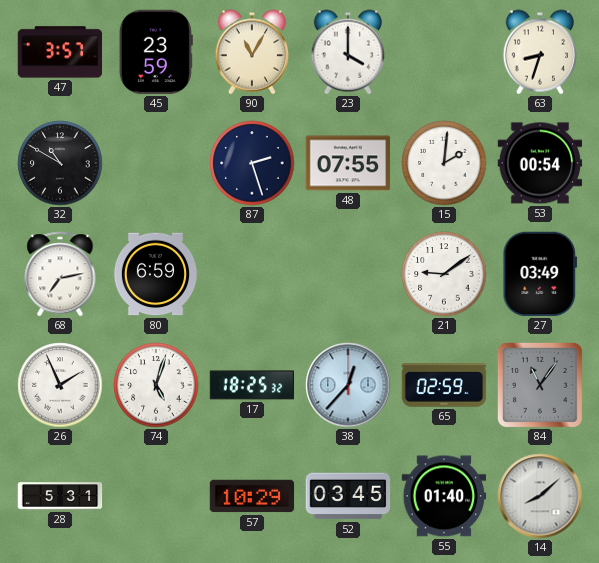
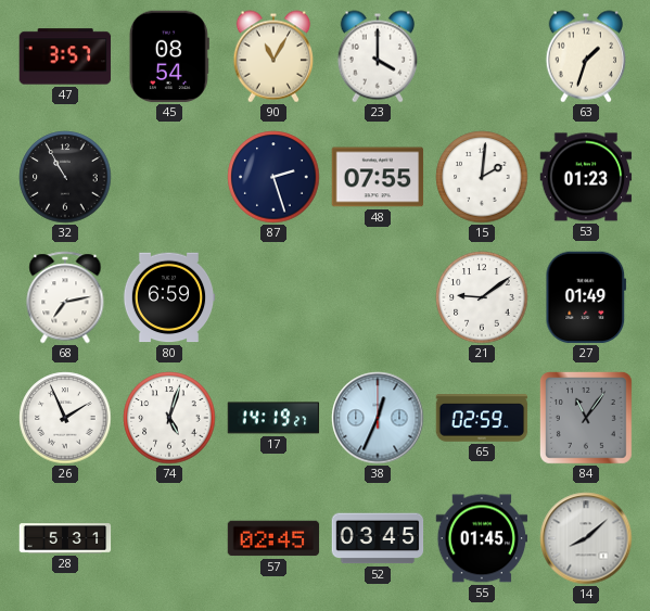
45: 23:59 -> 08:54 (169, 56)
63: 8:33 -> 1:33 (586, 56)
32: 10:50 -> 10:55 (65, 177)
53: 00:54 -> 01:23 (586, 177)
27: 03:49 -> 01:49 (586, 297)
17: 18:25 -> 14:19 (273, 418)
38: 12:37 -> 12:34 (378, 418)
57: 10:29 -> 02:45 (273, 538)
55: 01:40 -> 01:45 (482, 538)
